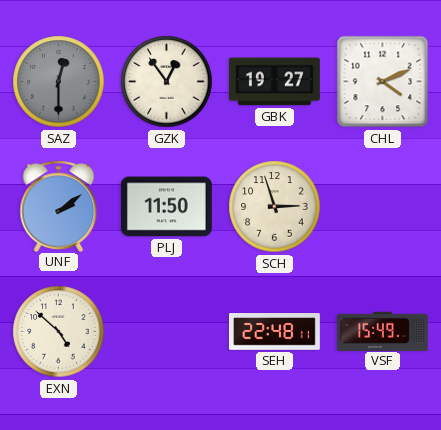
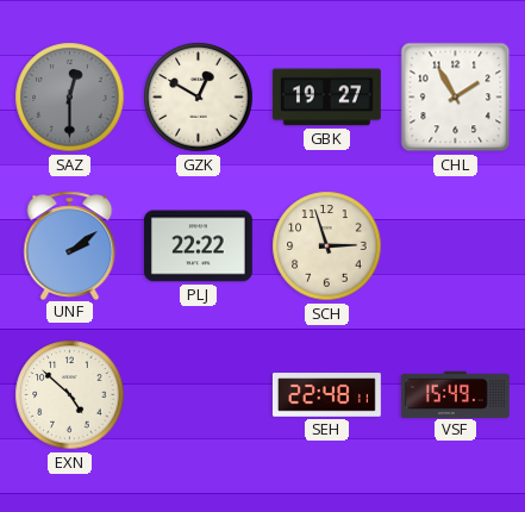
GZK: 12:54 -> 12:50 (199, 98)
CHL: 4:11 -> 1:55 (456, 98)
PLJ: 11:50 -> 22:22 (198, 246)
